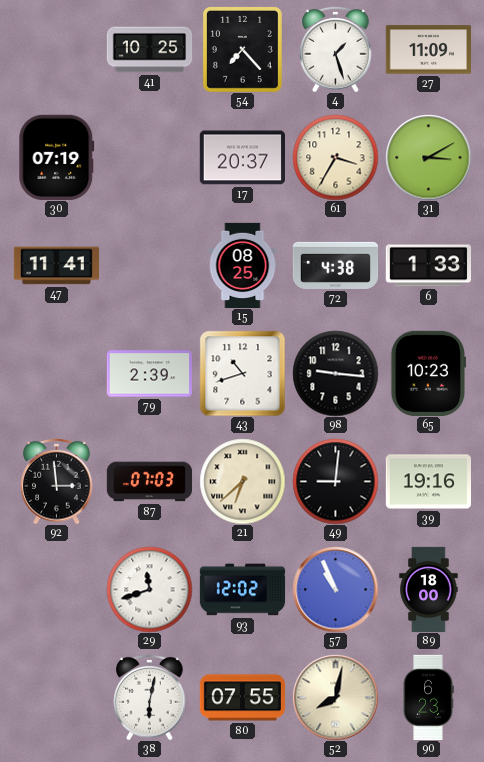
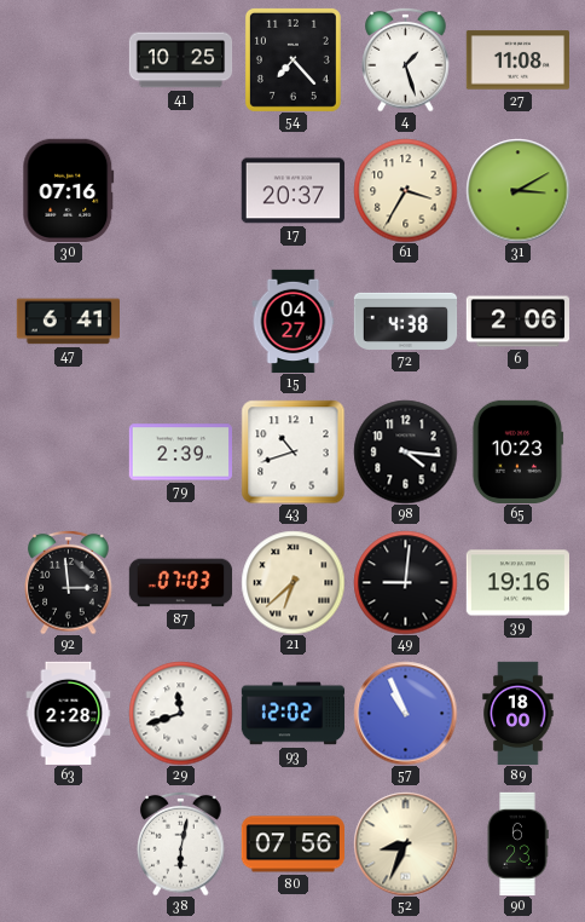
27: 11:09 -> 11:08 (517, 60)
30: 07:19 -> 07:16 (69, 190)
47: 11:41 -> 6:41 (68, 322)
15: 08:25 -> 04:27 (294, 321)
6: 1:33 -> 2:06 (517, 322)
98: 9:16 -> 4:16 (405, 451)
63: none -> 2:28 (69, 713)
80: 07:55 -> 07:56 (292, 845)
52: 8:02 -> 8:34 (405, 843)
